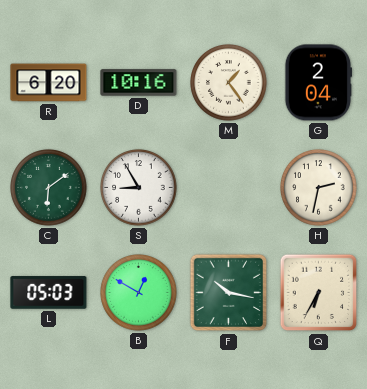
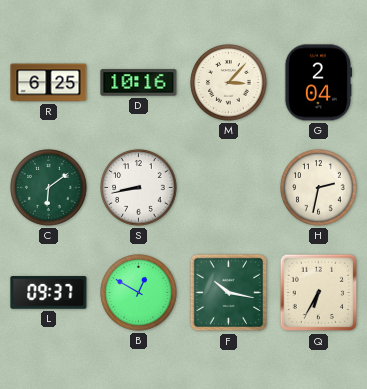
R: 6:20 -> 6:25 (49, 83)
M: 1:24 -> 3:07 (229, 83)
S: 8:55 -> 8:43 (139, 188)
L: 05:03 -> 09:37 (49, 293)
